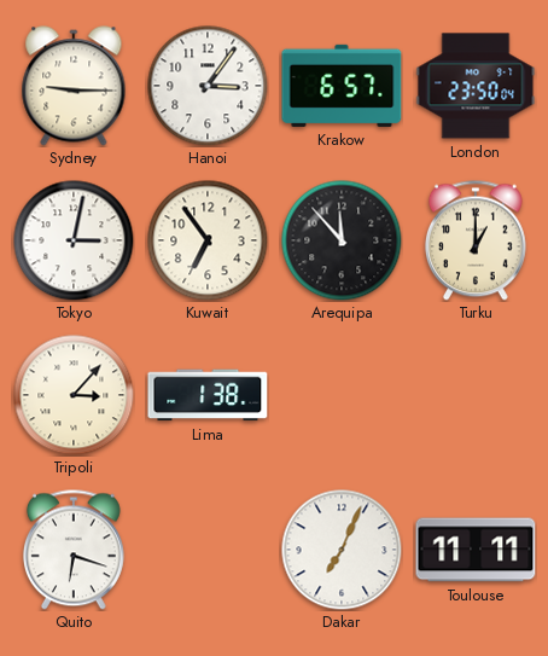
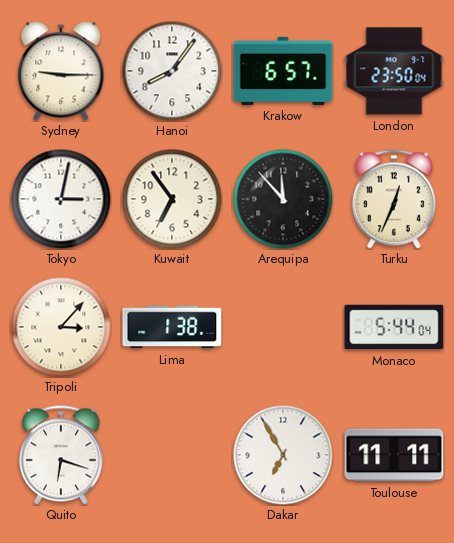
Hanoi: 3:06 -> 8:06 (172, 71)
Turku: 1:00 -> 12:34 (394, 199)
Monaco: none -> 5:44 (394, 327)
Dakar: 7:04 -> 6:55 (283, 455)
